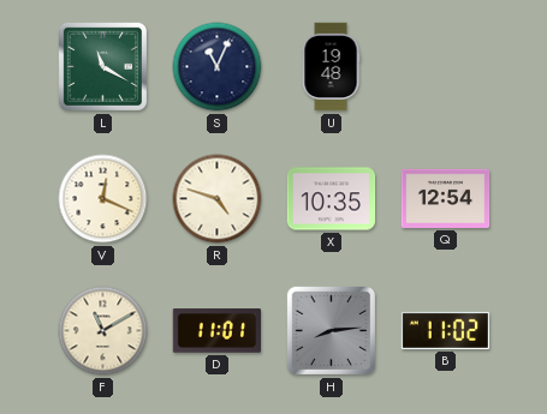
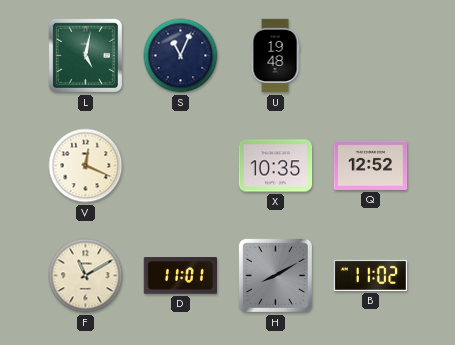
L: 11:20 -> 5:02 (85, 55)
R: 4:48 -> none (218, 199)
Q: 12:54 -> 12:52 (371, 165)
H: 8:14 -> 8:10 (275, 275)
